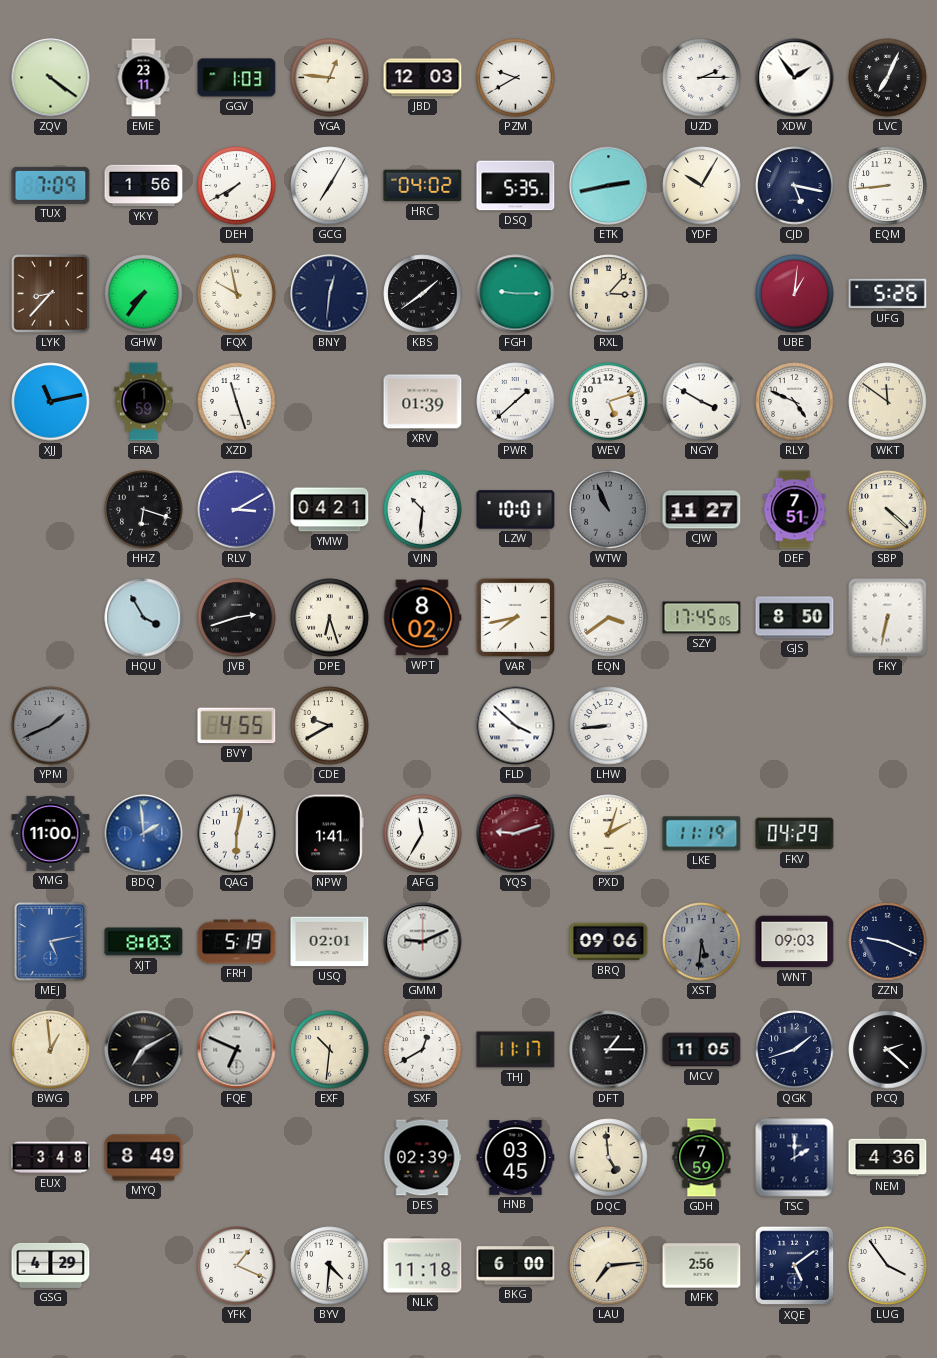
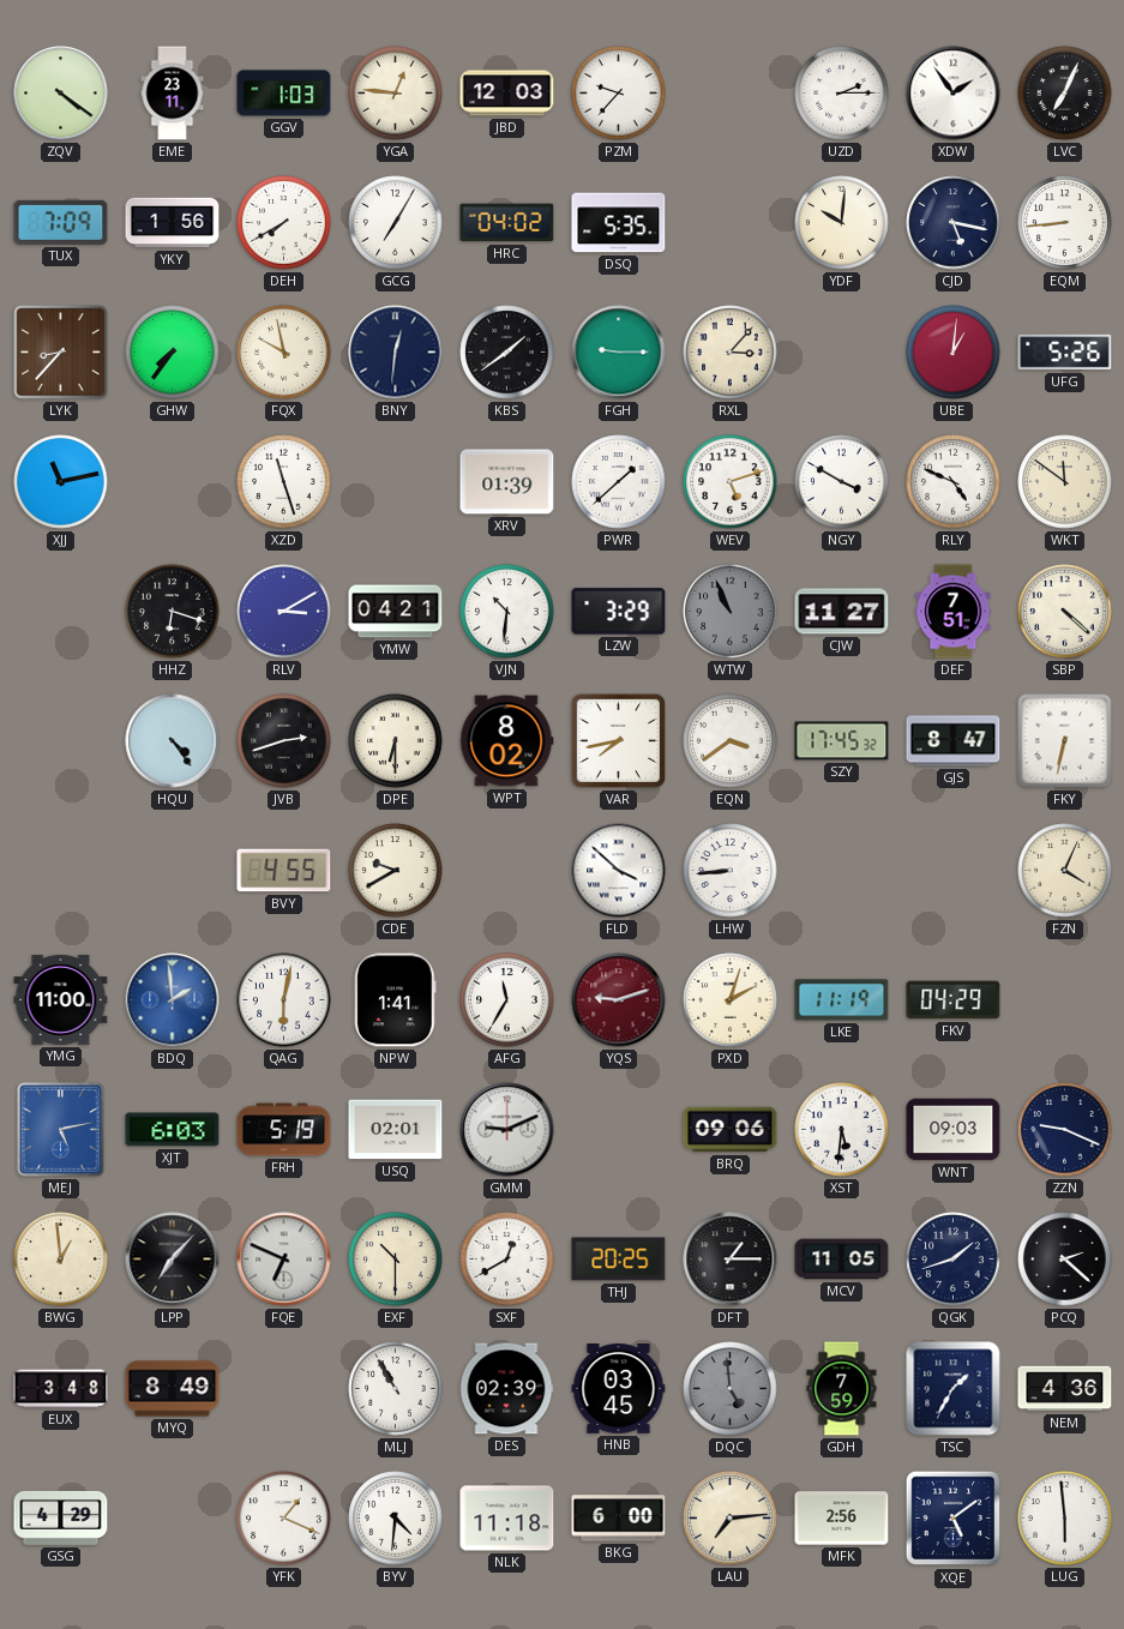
PZM: 9:40 -> 9:37 (619, 94)
ETK: 2:43 -> none (609, 186)
YDF: 10:05 -> 10:01 (842, 223)
FRA: 1:59 -> none (144, 402)
LZW: 10:01 -> 3:29 (619, 612)
HQU: 3:55 -> 4:24 (173, 741)
DPE: 6:27 -> 6:30 (396, 741)
SZY: 17:45:05 -> 17:45:32 (842, 741)
GJS: 8:50 -> 8:47 (954, 741)
YPM: 1:41 -> none (51, 726)
FZN: none -> 4:04 (1065, 871)
XJT: 8:03 -> 6:03 (173, 1130)
XST dial: grey -> white (842, 1130)
LPP: 7:10 -> 7:07 (173, 1260)
EXF: 10:31 -> 10:30 (396, 1260)
THJ: 11:17 -> 20:25 (619, 1260)
MLJ: none -> 10:55 (396, 1389)
DQC dial: cream -> grey (731, 1389)
TSC: 2:00 -> 1:35 (954, 1389)
LUG: 3:54 -> 5:59 (1065, 1519)
